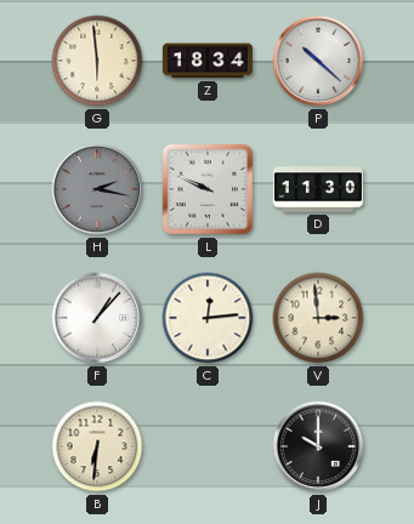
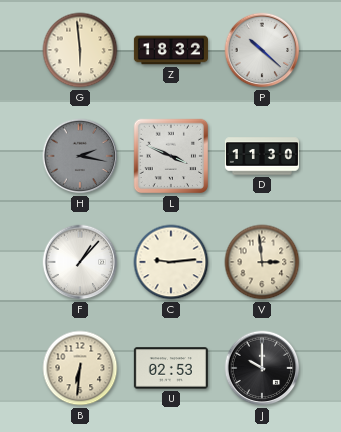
Z: 18:34 -> 18:32 (171, 50)
L: 9:49 -> 3:49 (171, 156)
C: 12:14 -> 9:14 (171, 262)
U: none -> 02:53 (171, 368)
